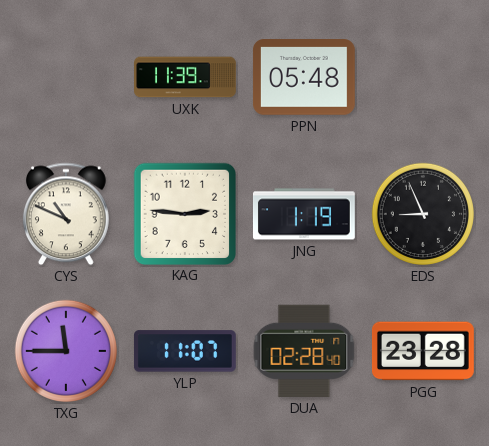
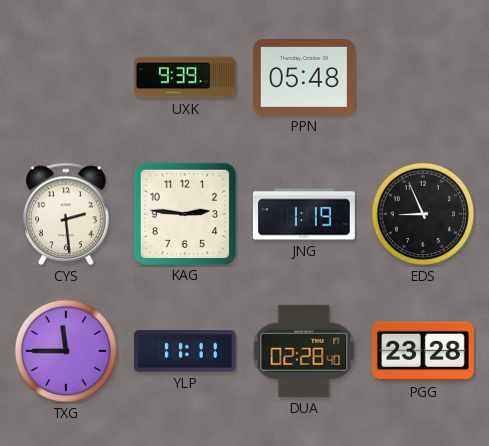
UXK: 11:39 -> 9:39 (186, 77)
CYS: 10:49 -> 2:29 (66, 214)
YLP: 11:07 -> 11:11 (185, 351)
